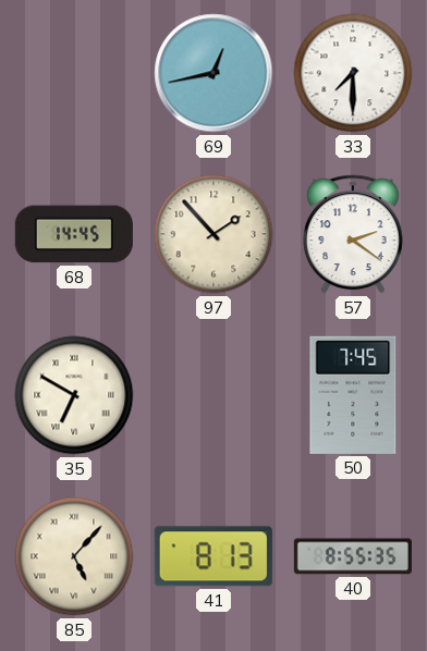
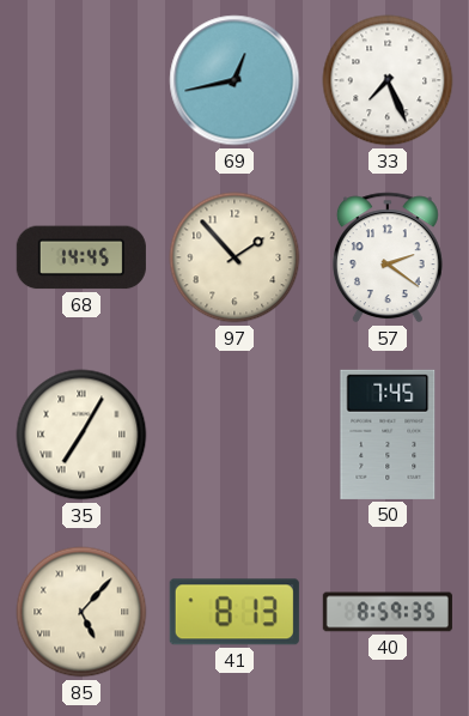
33: 7:30 -> 7:26 (388, 80)
35: 6:50 -> 7:05 (81, 435)
40: 8:55 -> 8:59 (388, 612)
